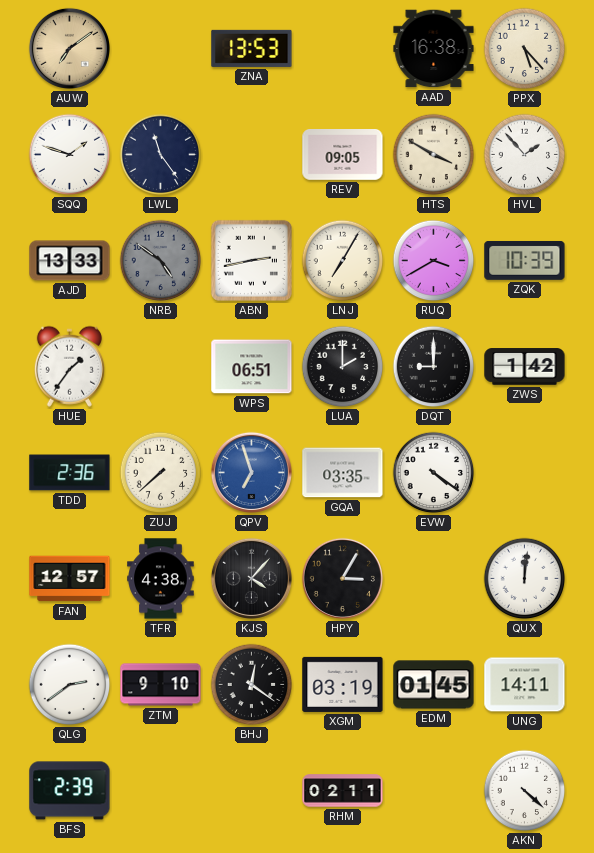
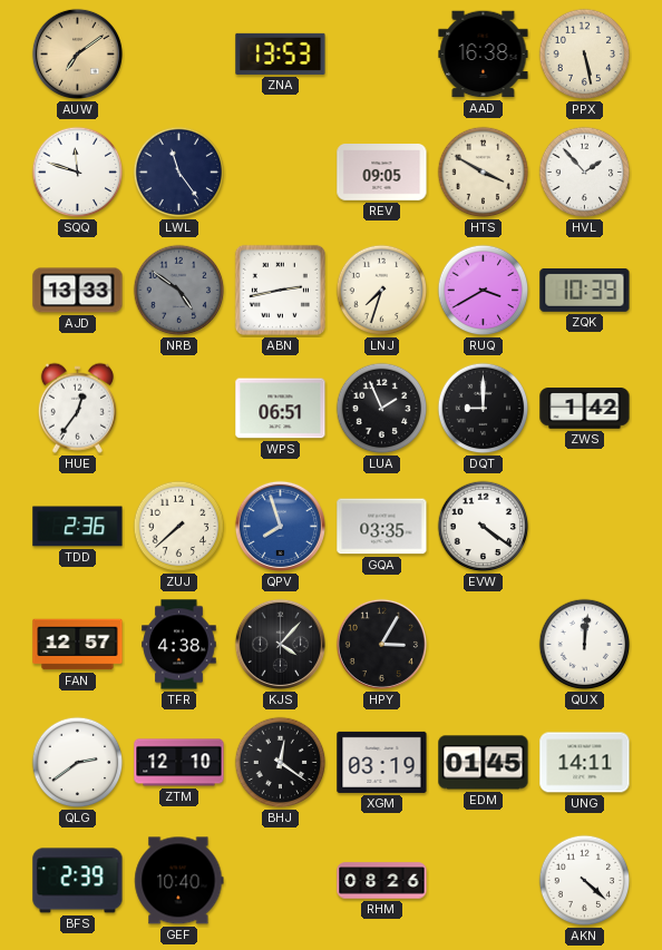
PPX: 5:23 -> 5:28 (585, 55)
SQQ: 1:48 -> 11:48 (78, 173)
LNJ: 7:05 -> 7:33 (382, 291)
HUE: 1:36 -> 12:36 (77, 408)
LUA: 2:00 -> 1:56 (382, 409)
QPV: 6:57 -> 7:57 (280, 526)
ZTM: 9:10 -> 12:10 (179, 763)
GEF: none -> 10:40 (179, 881)
RHM: 02:11 -> 08:26 (382, 881)
